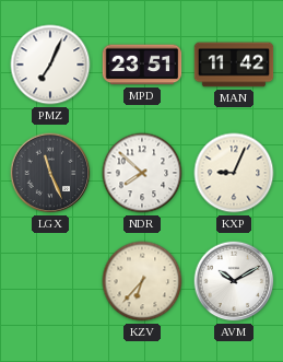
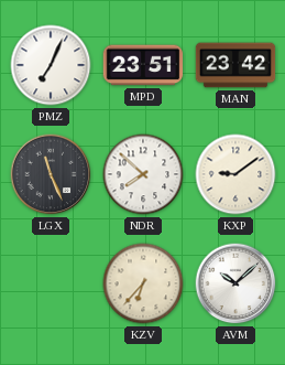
MAN: 11:42 -> 23:42 (235, 65)
KXP: 9:04 -> 9:09 (235, 174)
AVM: 10:10 -> 10:08 (235, 283)
